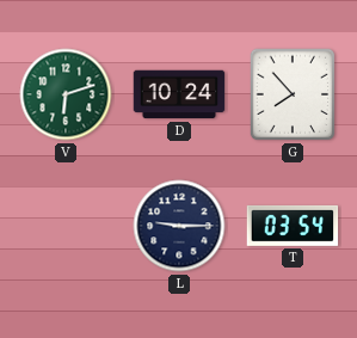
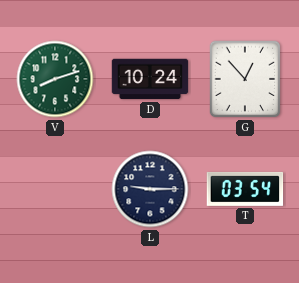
V: 6:12 -> 8:12 (55, 79)
G: 7:53 -> 12:53 (245, 79)
